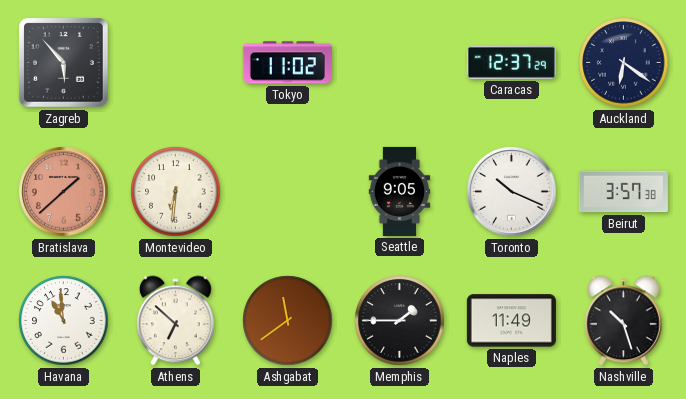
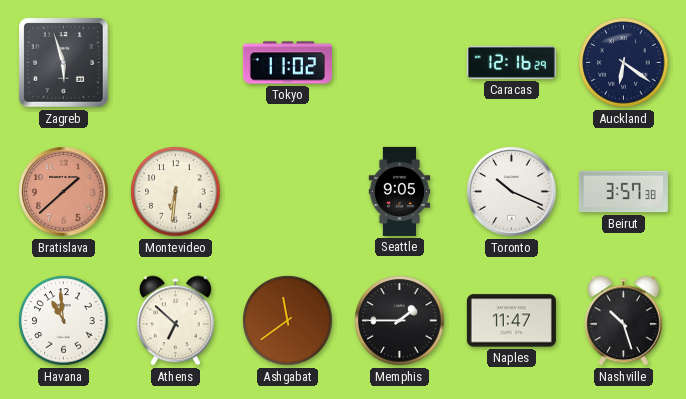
Zagreb: 5:53 -> 5:57 (64, 63)
Caracas: 12:37 -> 12:16 (511, 62)
Naples: 11:49 -> 11:47 (511, 321)
